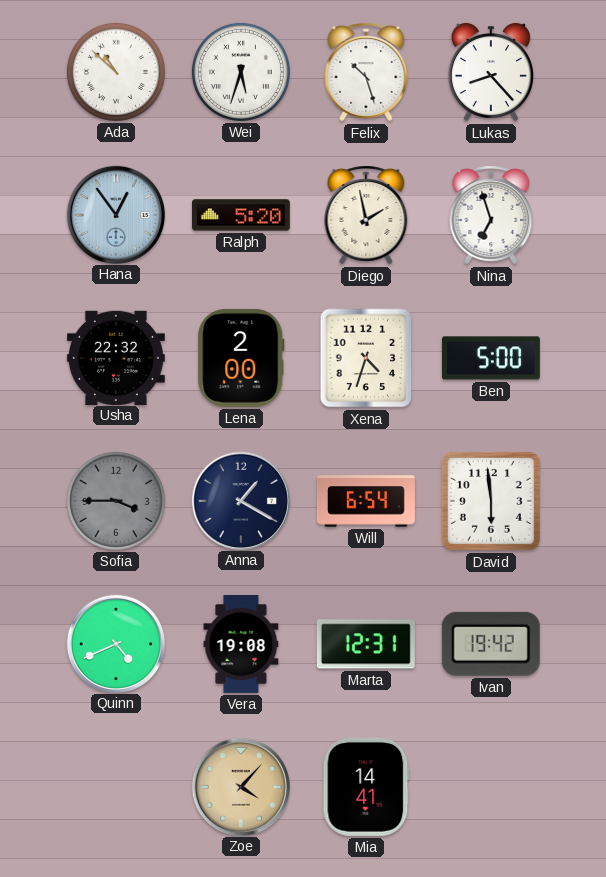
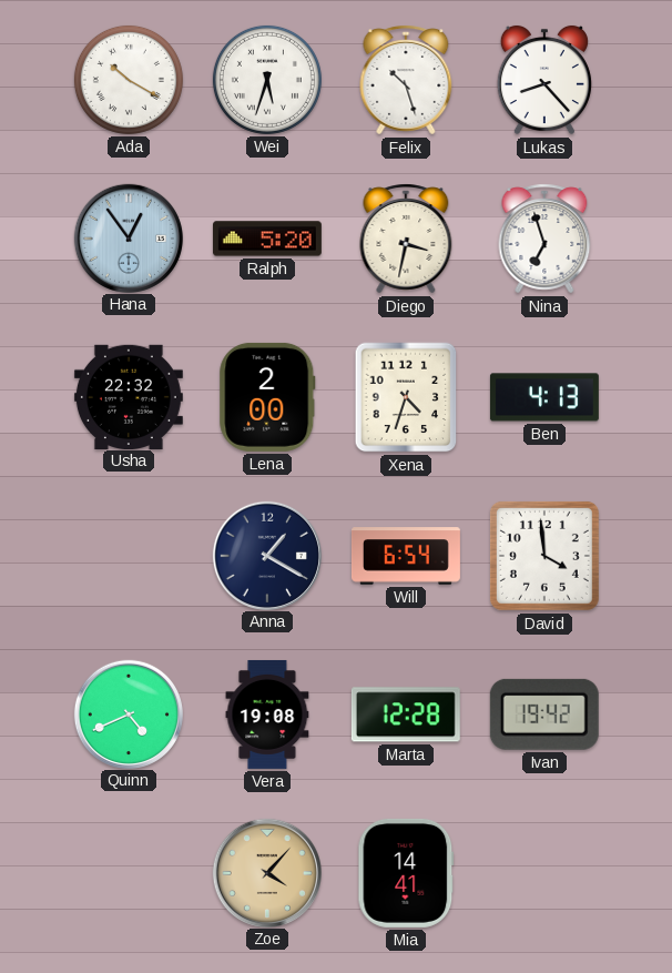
Ada: 10:52 -> 10:20 (129, 80)
Diego: 1:58 -> 3:32 (406, 239)
Ben: 5:00 -> 4:13 (544, 397)
Sofia: 3:45 -> none (116, 501)
David: 5:59 -> 3:59 (544, 556)
Marta: 12:31 -> 12:28 (406, 714)
